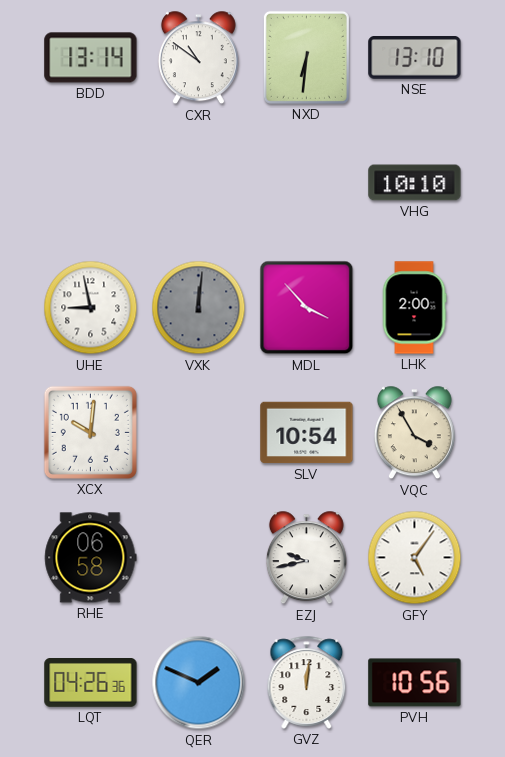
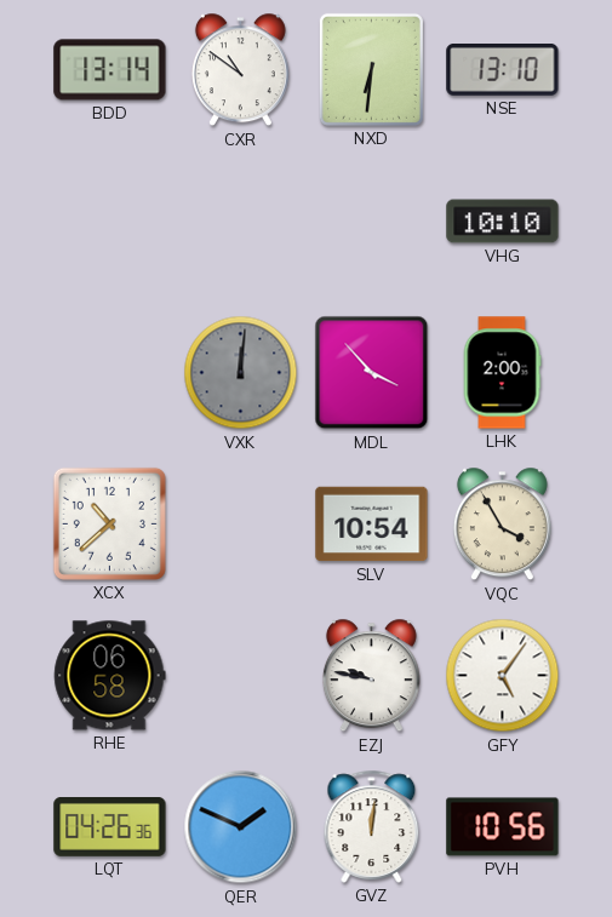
UHE: 8:58 -> none (91, 308)
XCX: 10:01 -> 10:38 (109, 523)
EZJ: 9:43 -> 9:47 (371, 676)
